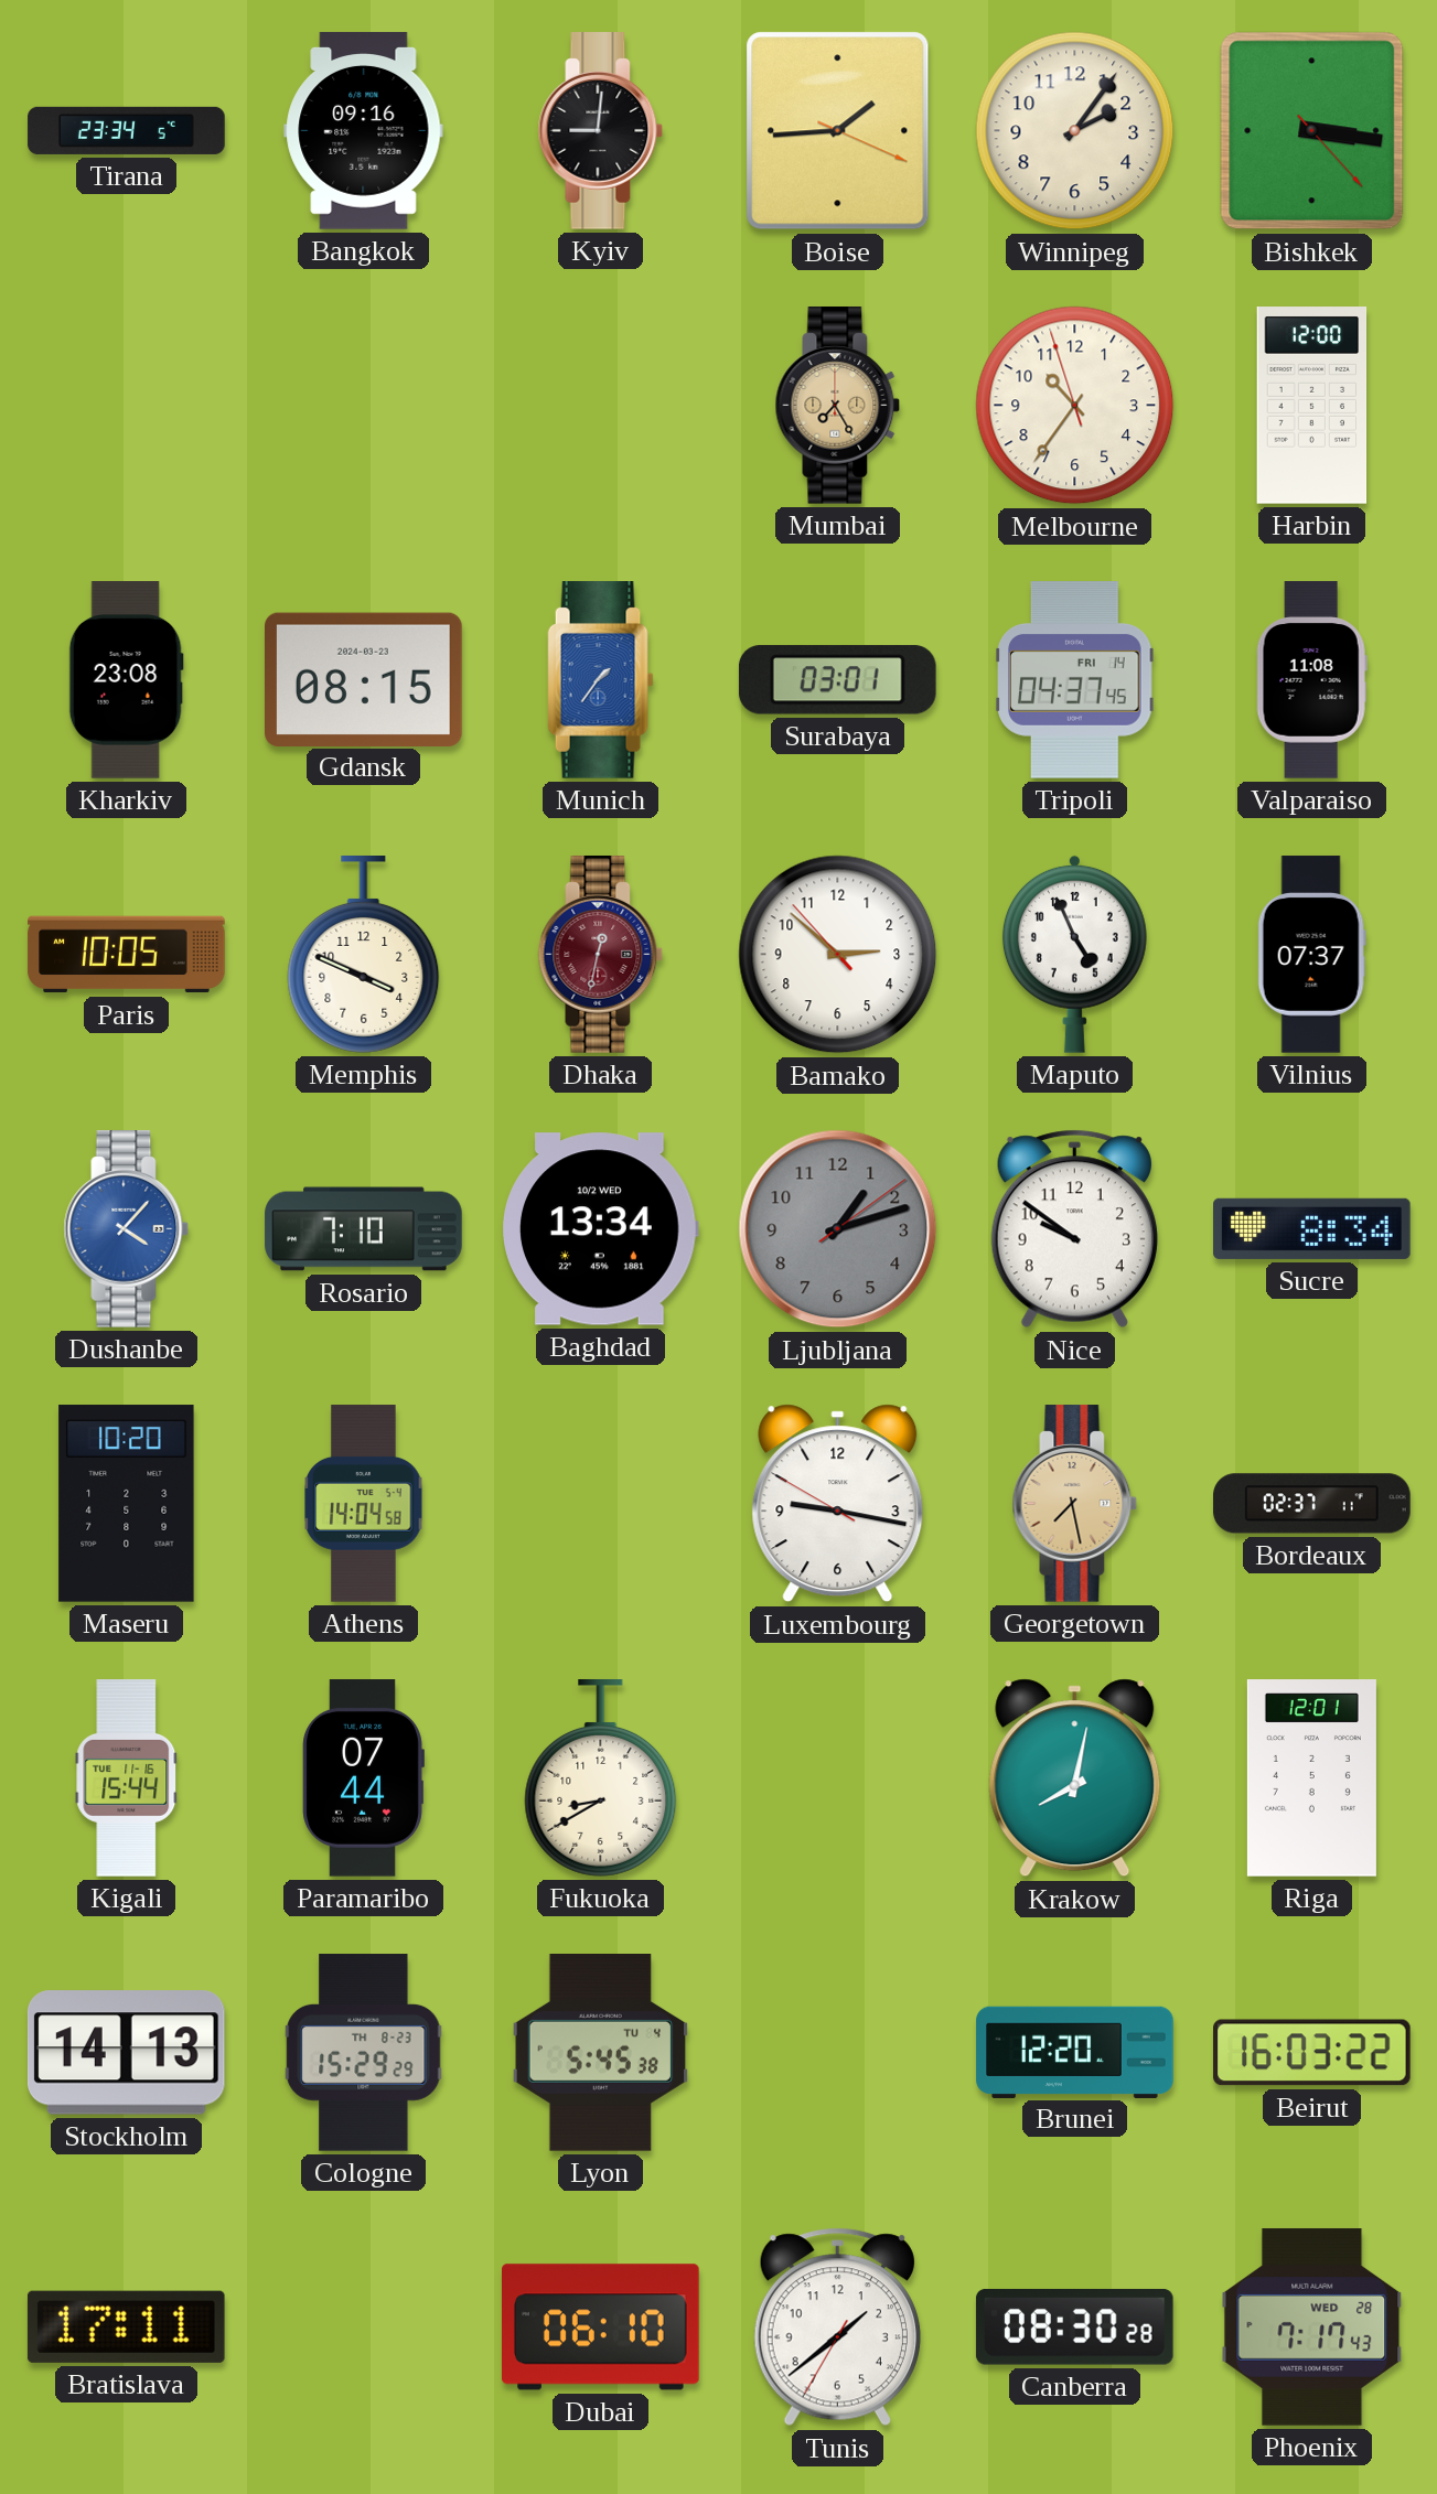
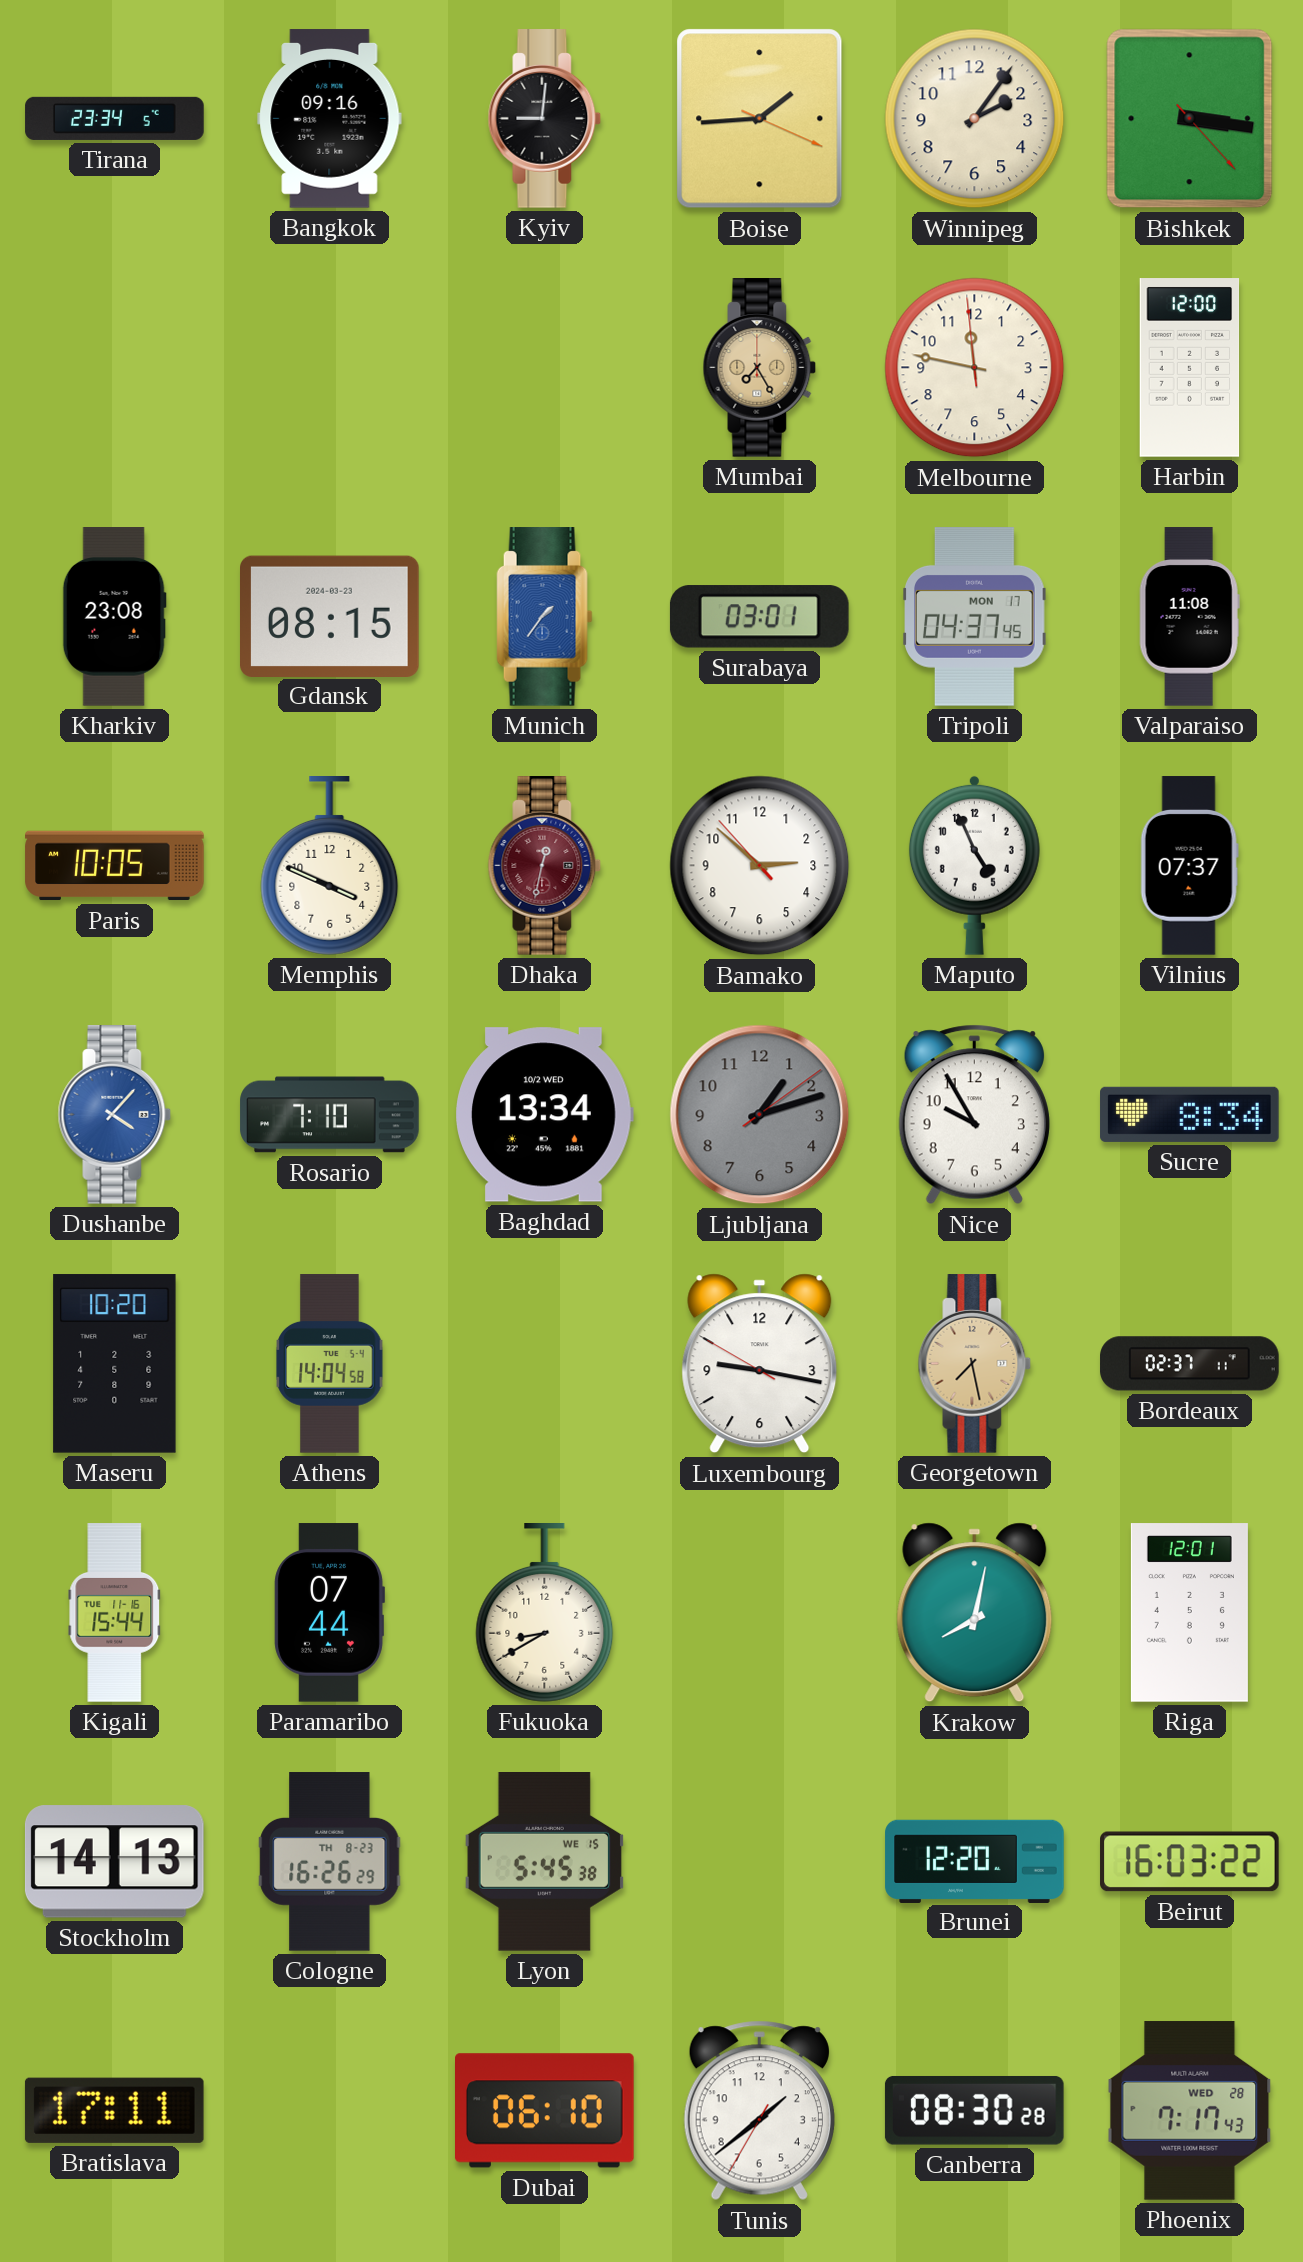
Melbourne: 10:35 -> 11:46 (975, 368)
Tripoli date: FRI 14 -> MON 17 (975, 617)
Nice: 9:51 -> 9:55 (974, 1115)
Cologne: 15:29 -> 16:26 (330, 1862)
Lyon date: TU 4 -> WE 15 (544, 1862)
